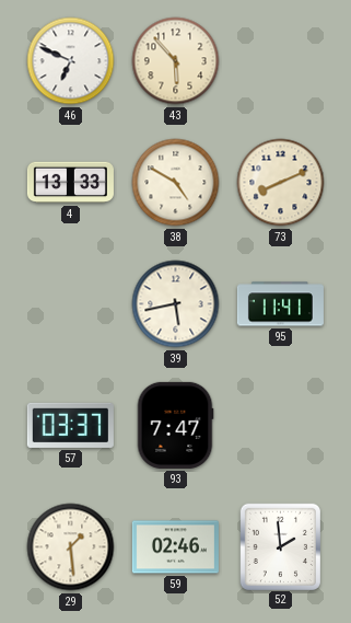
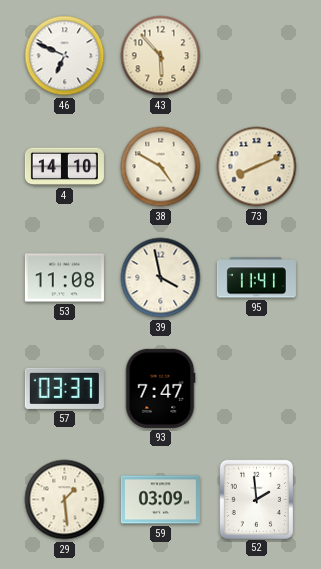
4: 13:33 -> 14:10 (64, 167)
53: none -> 11:08 (64, 278)
39: 5:43 -> 3:58 (161, 278)
59: 02:46 -> 03:09 (160, 500)
